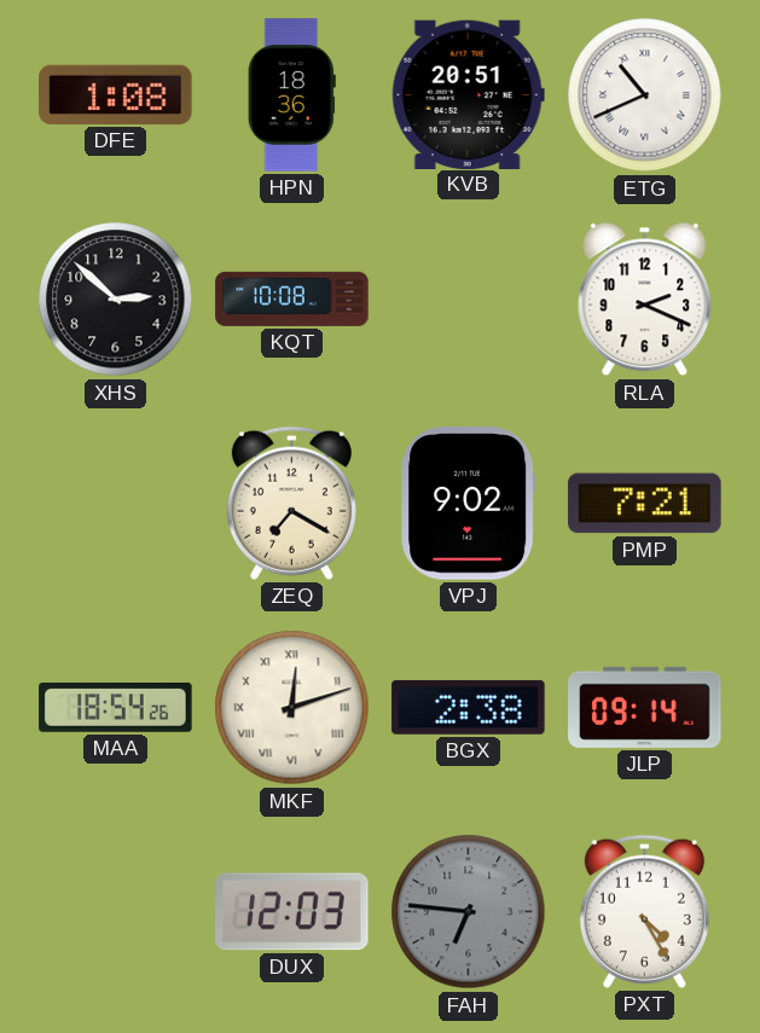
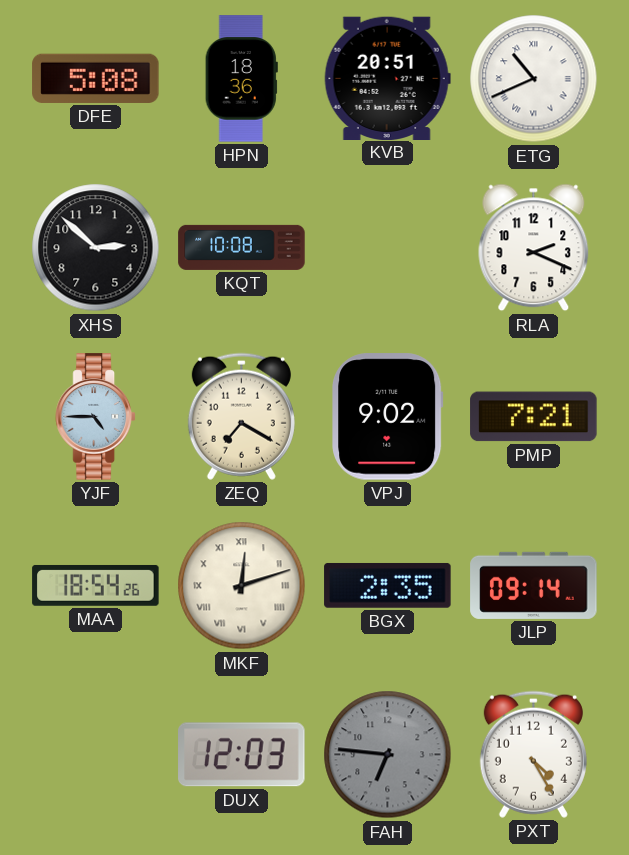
DFE: 1:08 -> 5:08 (96, 78)
YJF: none -> 4:45 (95, 417)
BGX: 2:38 -> 2:35 (388, 586)
